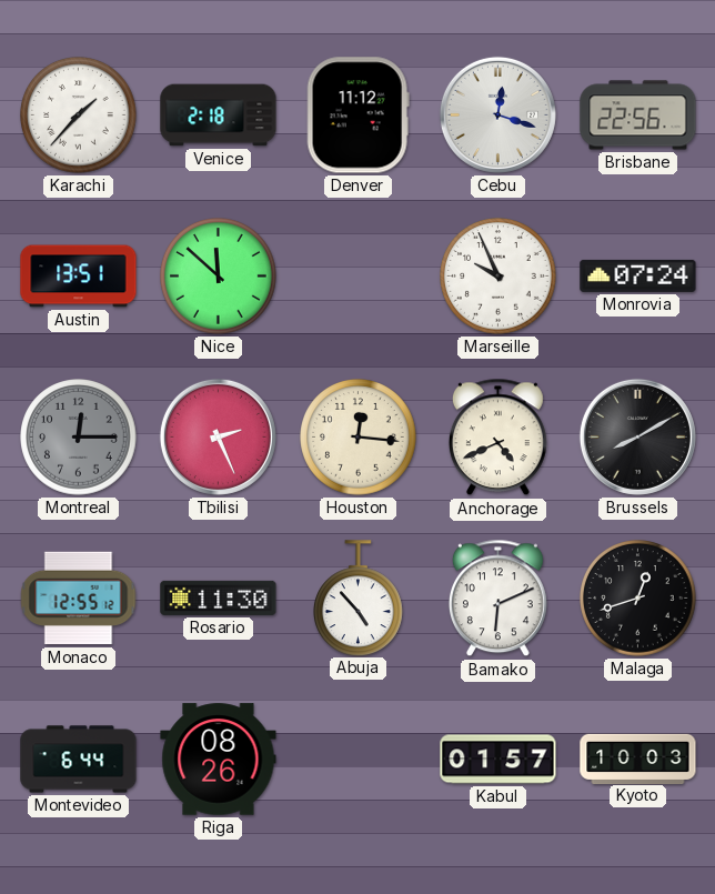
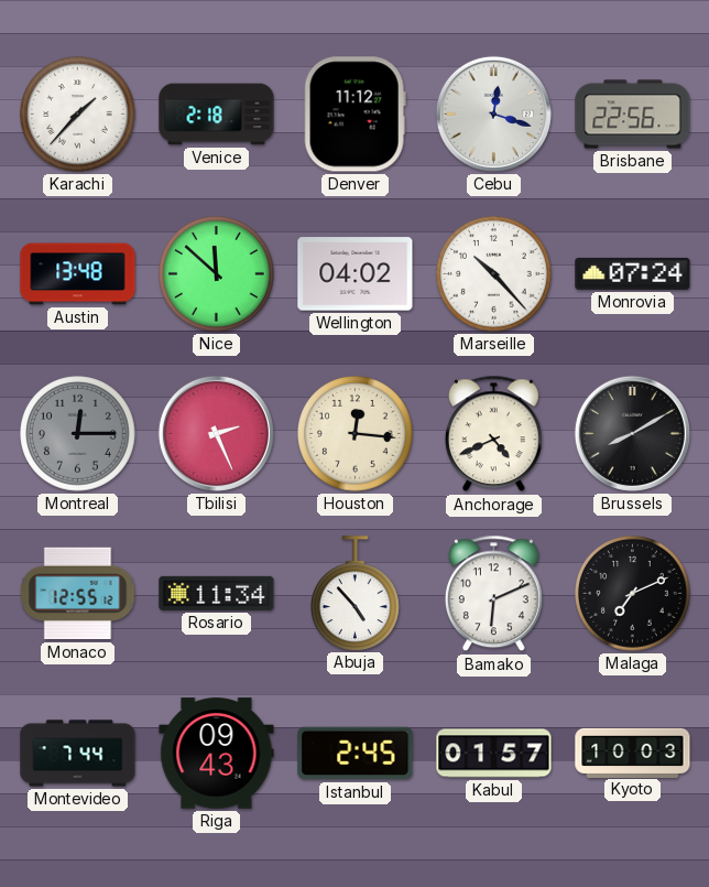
Austin: 13:51 -> 13:48 (78, 274)
Wellington: none -> 04:02 (356, 274)
Marseille: 9:56 -> 10:23 (494, 274)
Rosario: 11:30 -> 11:34 (217, 593)
Malaga: 12:42 -> 7:11 (633, 594)
Montevideo: 6:44 -> 7:44 (78, 754)
Riga: 08:26 -> 09:43 (217, 754)
Istanbul: none -> 2:45 (356, 754)
